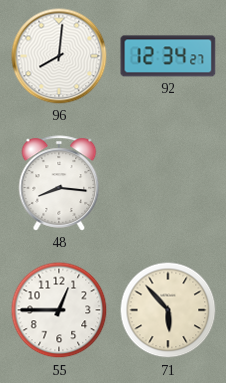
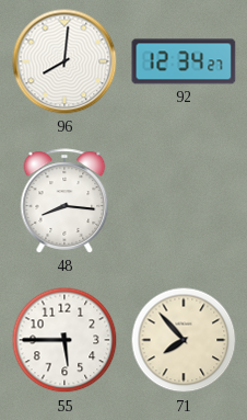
55: 12:45 -> 5:45 (64, 340)
71: 5:53 -> 7:53 (184, 340)
